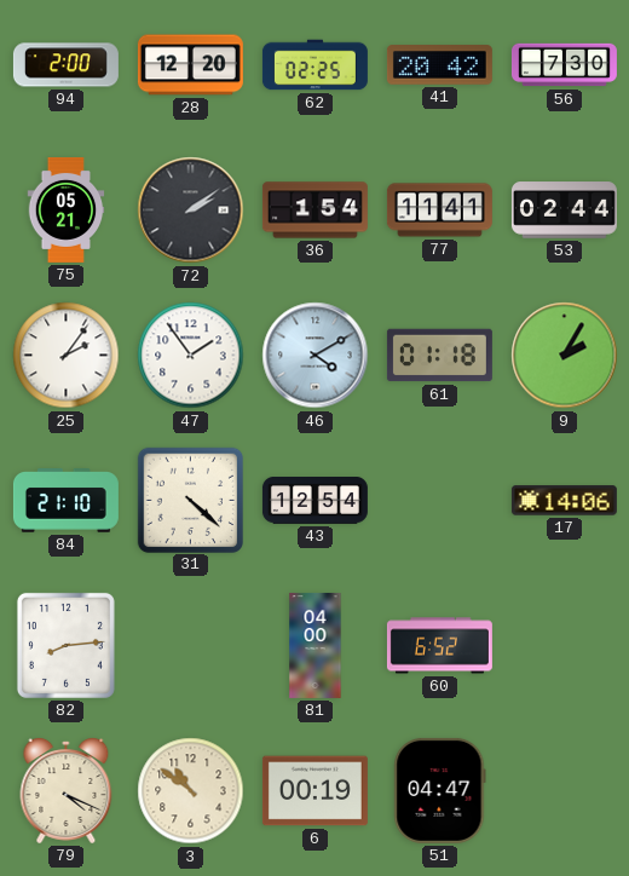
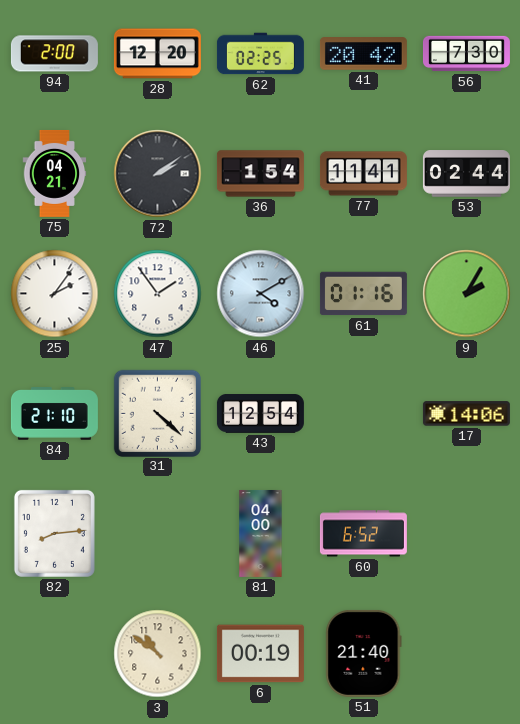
75: 05:21 -> 04:21 (55, 173)
61: 01:18 -> 01:16 (363, 294)
79: 4:19 -> none (67, 791)
51: 04:47 -> 21:40 (364, 653)
